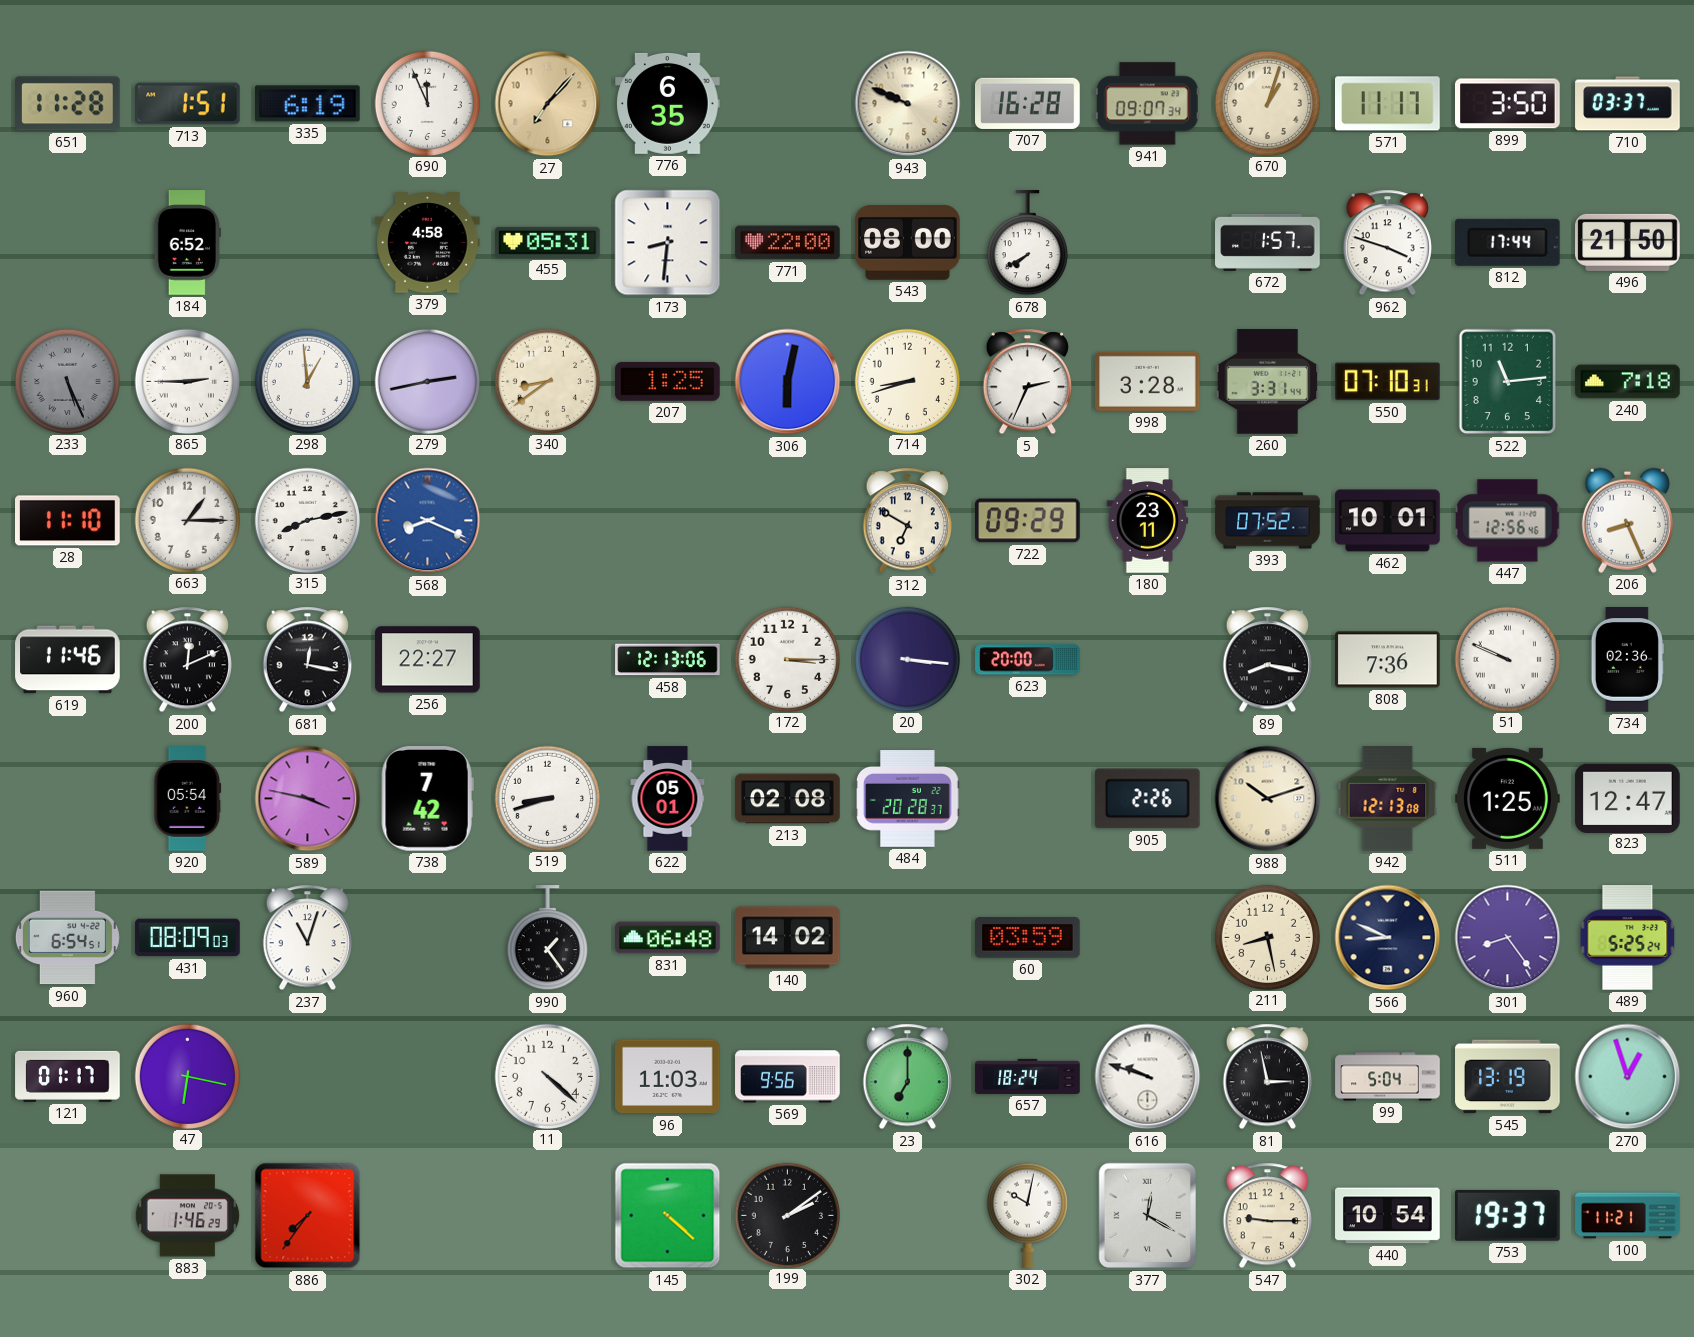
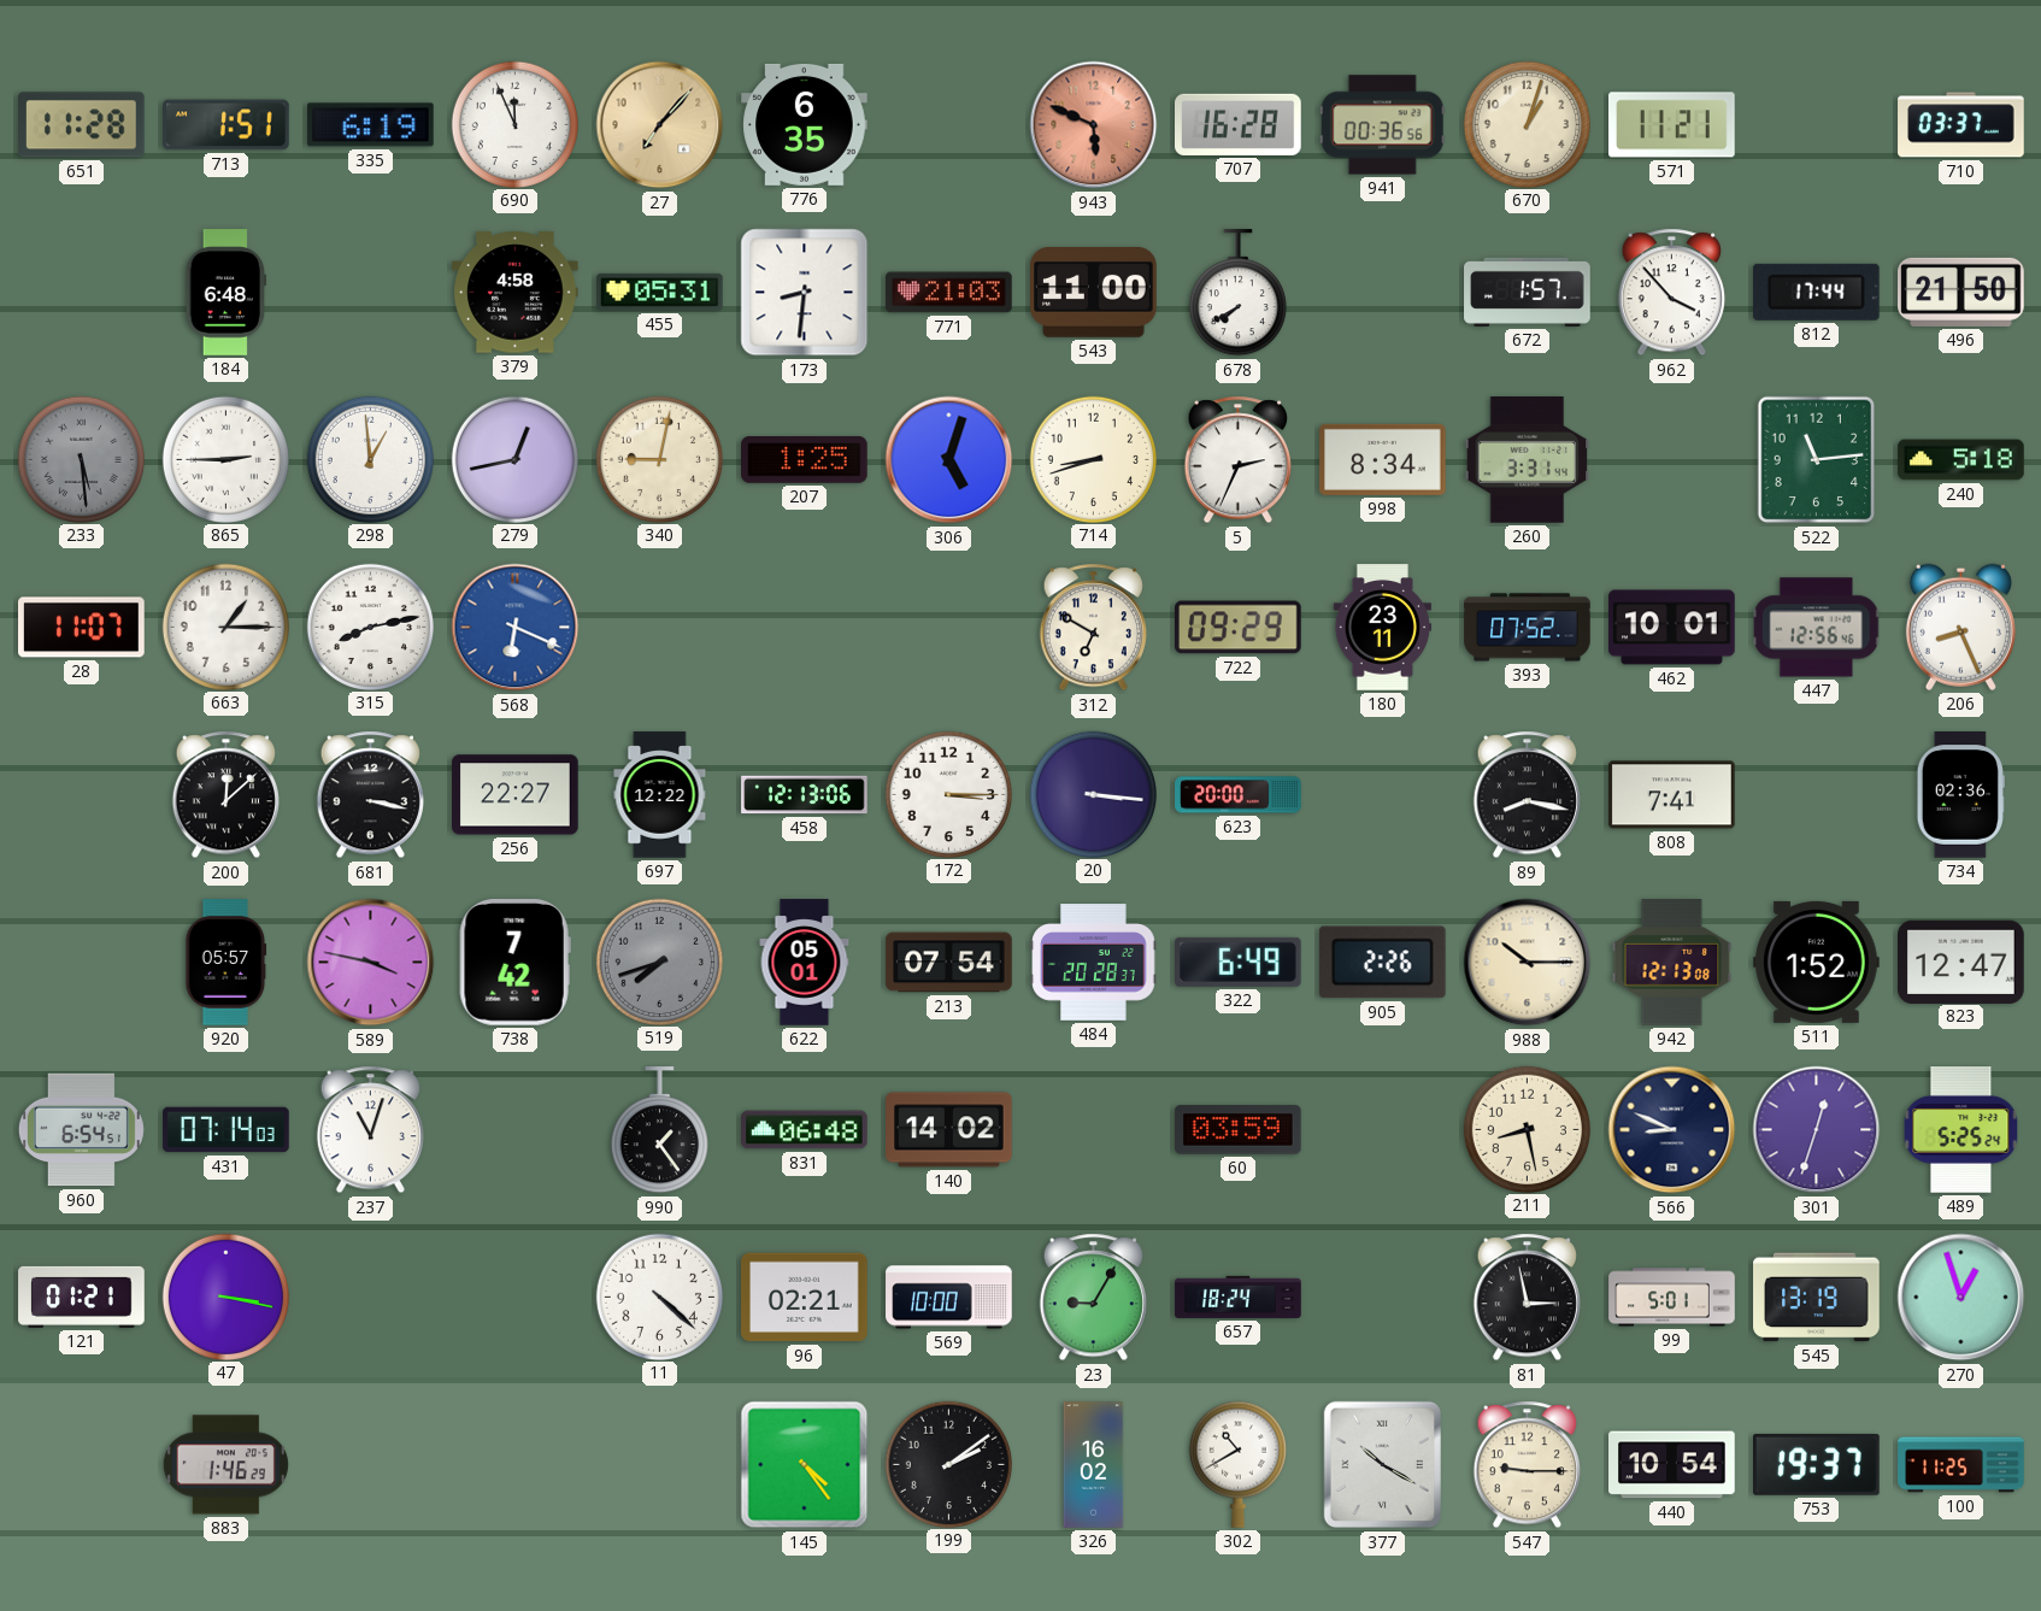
943: 9:49 -> 5:49 (1094, 125)
943 dial: cream -> salmon (1094, 125)
941: 09:07 -> 00:36 (1382, 125)
571: 11:17 -> 11:21 (1672, 125)
899: 3:50 -> none (1508, 104)
184: 6:52 -> 6:48 (225, 293)
771: 22:00 -> 21:03 (949, 293)
543: 08:00 -> 11:00 (1094, 293)
962: 3:48 -> 3:53 (1671, 293)
233: 5:26 -> 5:29 (81, 459)
279: 2:43 -> 12:43 (514, 459)
340: 8:39 -> 9:02 (659, 459)
306: 6:02 -> 5:03 (949, 460)
998: 3:28 -> 8:34 (1383, 459)
550: 07:10 -> none (1388, 382)
240: 7:18 -> 5:18 (1961, 460)
28: 11:10 -> 11:07 (82, 628)
568: 8:19 -> 6:19 (516, 628)
619: 11:46 -> none (68, 660)
200: 12:11 -> 12:08 (225, 795)
681: 12:17 -> 3:17 (370, 795)
697: none -> 12:22 (660, 795)
808: 7:36 -> 7:41 (1672, 795)
51: 9:49 -> none (1507, 659)
920: 05:54 -> 05:57 (227, 963)
519: 8:42 -> 7:42 (659, 962)
519 dial: white -> grey (659, 962)
213: 02:08 -> 07:54 (949, 963)
322: none -> 6:49 (1239, 962)
988: 10:12 -> 10:15 (1528, 963)
511: 1:25 -> 1:52 (1817, 962)
431: 08:09 -> 07:14 (227, 1130)
301: 8:24 -> 12:33 (1817, 1130)
121: 01:17 -> 01:21 (82, 1297)
47: 6:17 -> 3:17 (225, 1297)
96: 11:03 -> 02:21 (805, 1298)
569: 9:56 -> 10:00 (949, 1298)
23: 7:00 -> 9:05 (1093, 1298)
616: 9:48 -> none (1148, 1077)
99: 5:04 -> 5:01 (1672, 1298)
886: 7:36 -> none (308, 1216)
145: 4:22 -> 4:24 (805, 1465)
326: none -> 16:02 (1094, 1465)
302: 10:02 -> 10:40 (1237, 1464)
377: 12:20 -> 10:20 (1383, 1465)
100: 11:21 -> 11:25 (1961, 1465)
